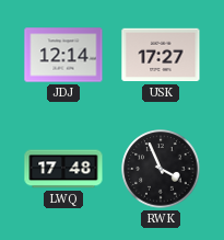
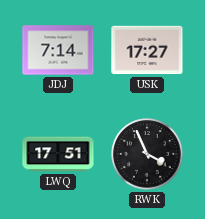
JDJ: 12:14 -> 7:14 (58, 50)
LWQ: 17:48 -> 17:51 (58, 154)
